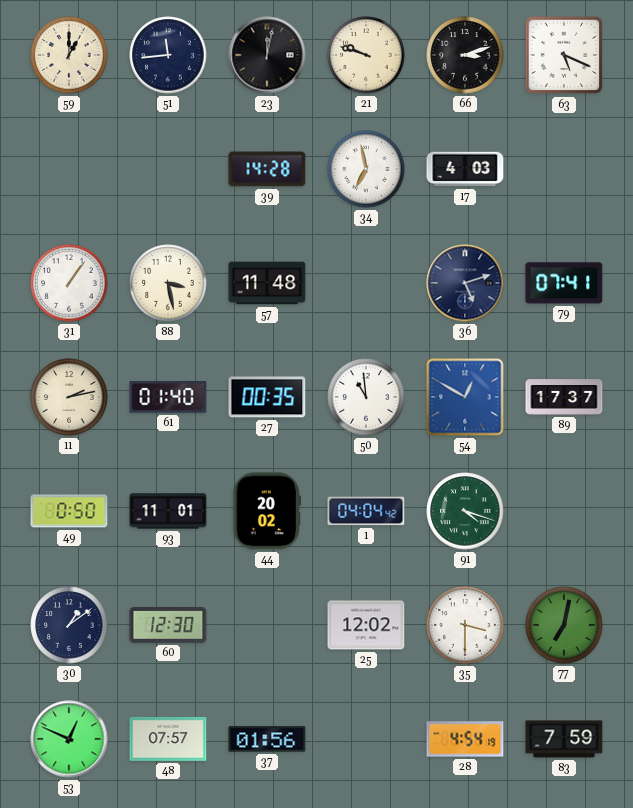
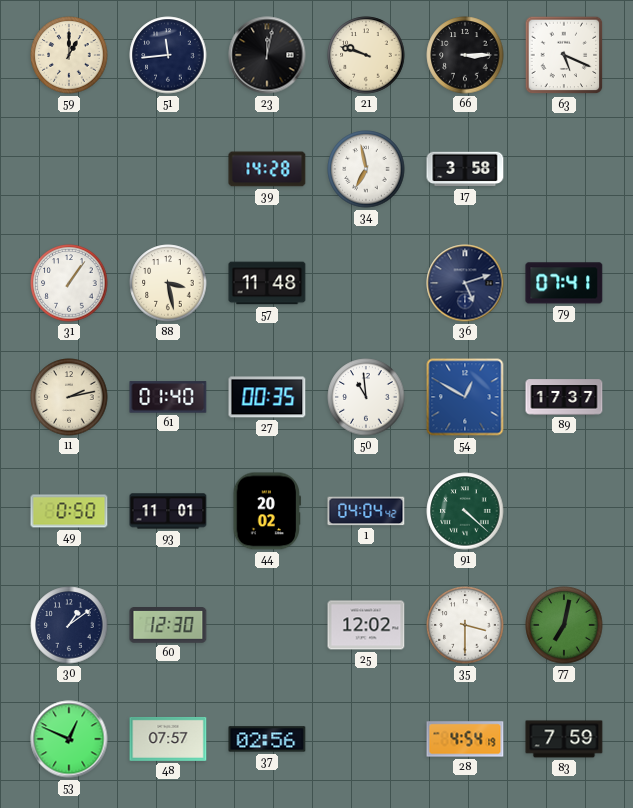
66: 3:12 -> 3:15 (465, 55)
17: 4:03 -> 3:58 (465, 169)
91: 4:18 -> 4:22 (465, 511)
37: 01:56 -> 02:56 (267, 739)
